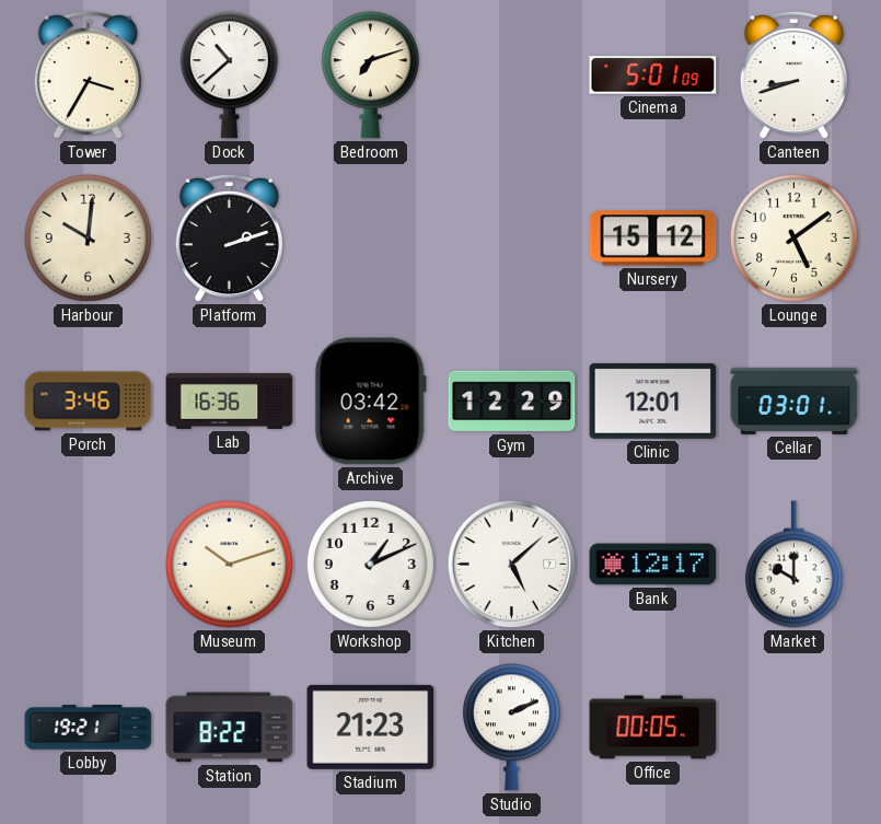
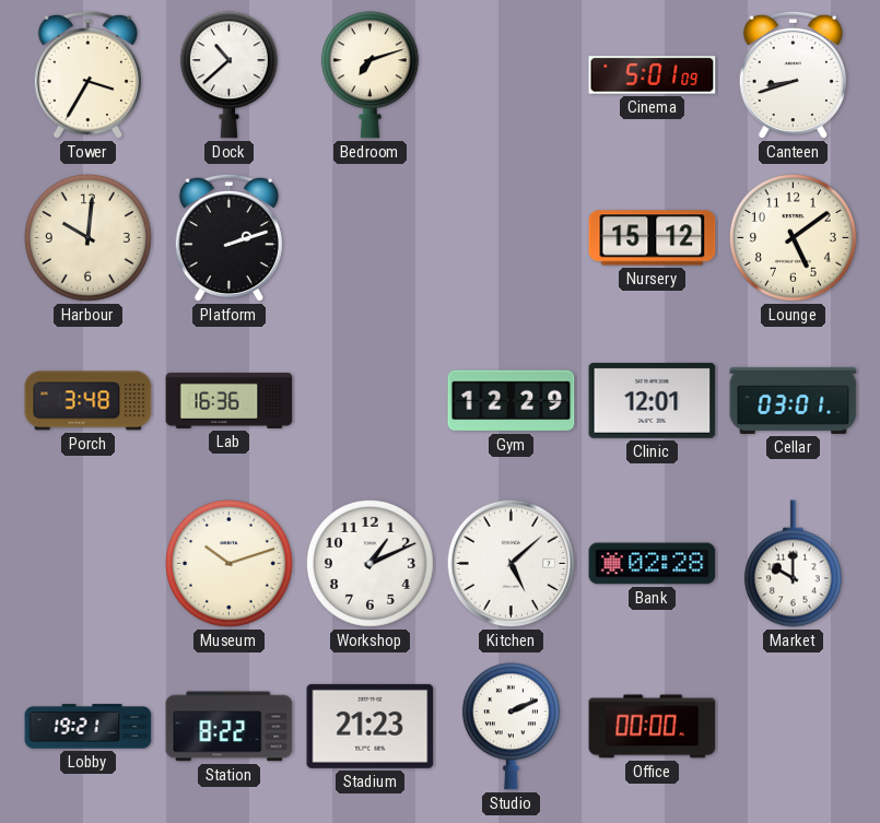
Porch: 3:46 -> 3:48 (89, 401)
Archive: 03:42 -> none (370, 402)
Bank: 12:17 -> 02:28 (653, 564)
Office: 00:05 -> 00:00 (653, 727)
